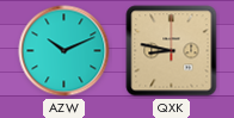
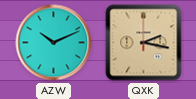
QXK: 8:47 -> 2:17 (144, 43)
